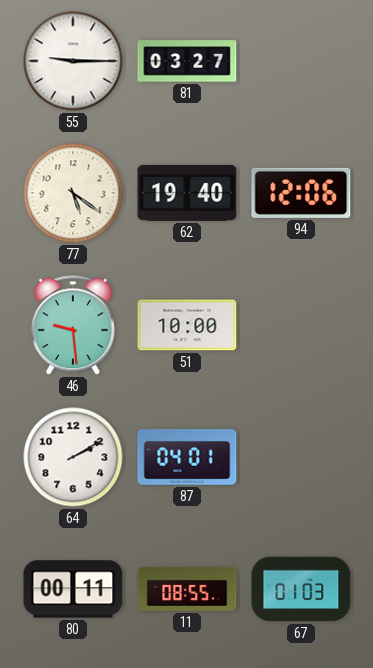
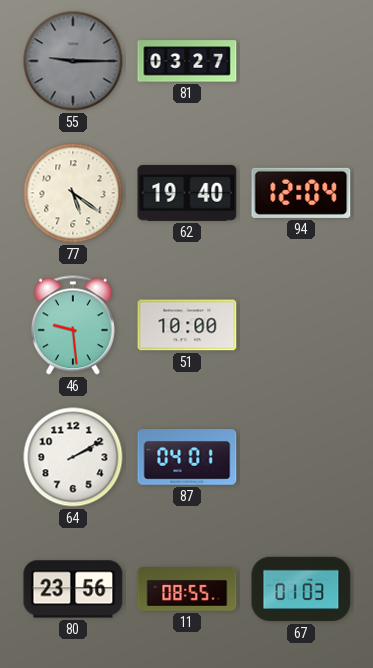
55 dial: white -> grey (73, 61)
94: 12:06 -> 12:04 (301, 193)
80: 00:11 -> 23:56 (73, 589)
